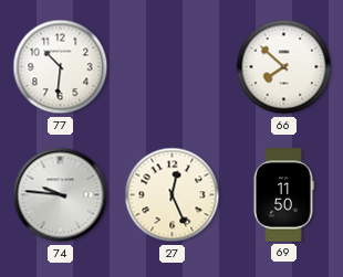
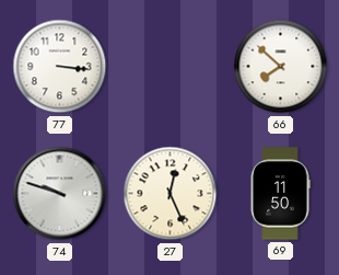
77: 10:31 -> 3:16 (60, 67)
74: 9:46 -> 9:48 (60, 194)
